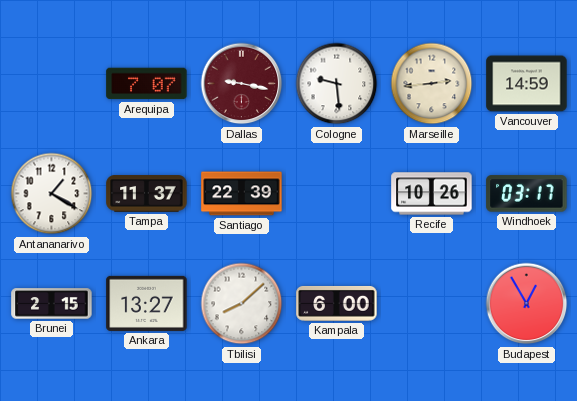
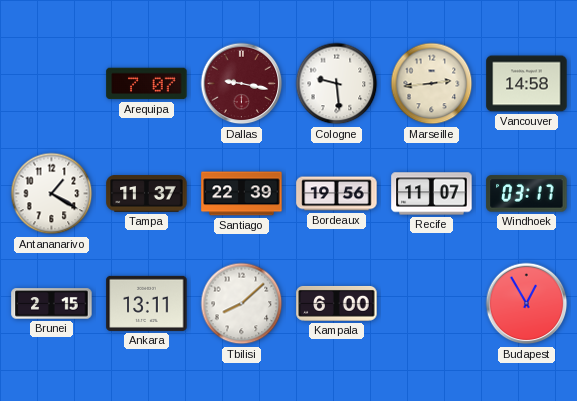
Vancouver: 14:59 -> 14:58 (527, 84)
Bordeaux: none -> 19:56 (337, 194)
Recife: 10:26 -> 11:07 (432, 194)
Ankara: 13:27 -> 13:11 (147, 303)
